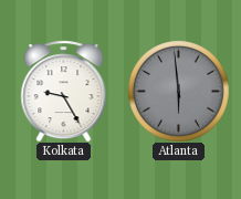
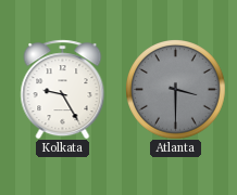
Atlanta: 5:59 -> 3:30 (176, 90)
